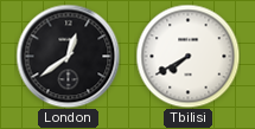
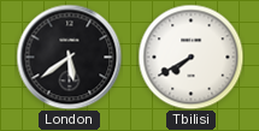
London: 12:39 -> 5:39 (69, 56)
